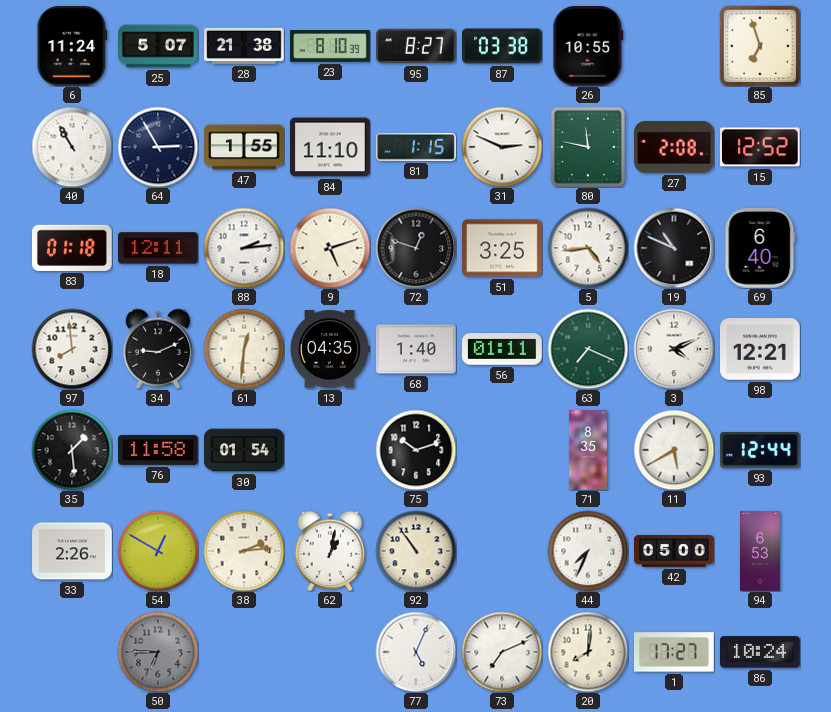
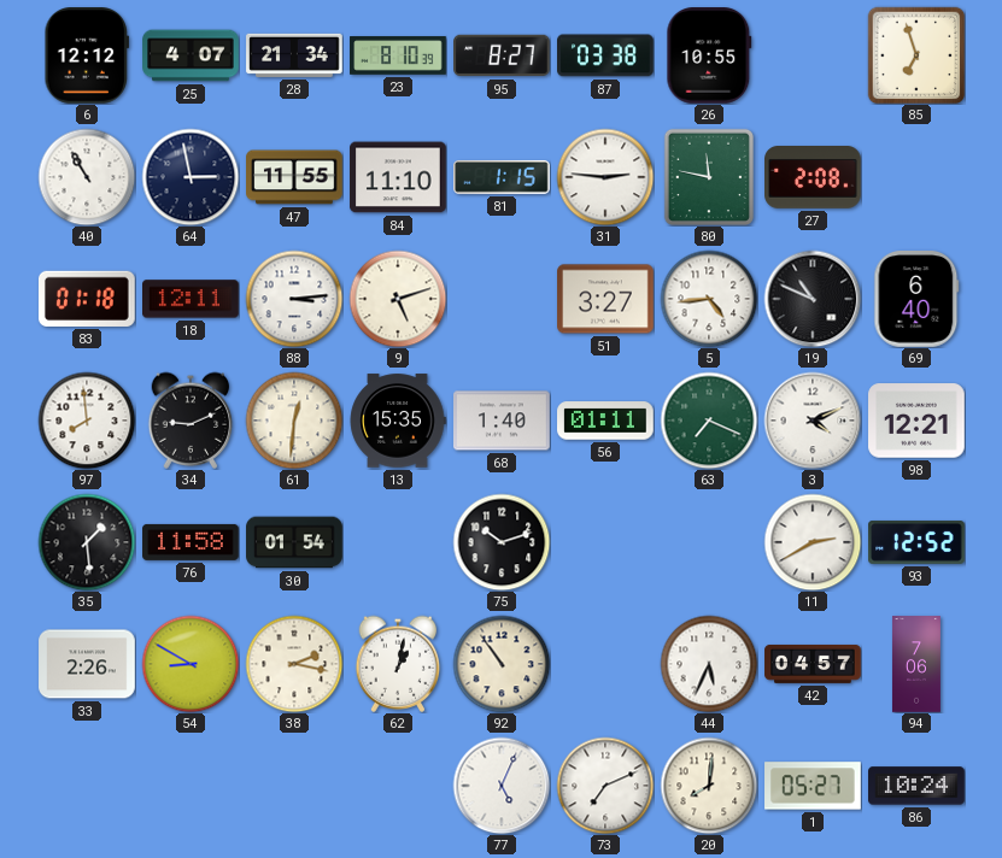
6: 11:24 -> 12:12 (87, 57)
25: 5:07 -> 4:07 (191, 55)
28: 21:38 -> 21:34 (294, 55)
64: 2:55 -> 2:58 (191, 177)
47: 1:55 -> 11:55 (294, 177)
31: 2:49 -> 2:46 (605, 177)
15: 12:52 -> none (760, 147)
88: 2:14 -> 3:14 (294, 299)
72: 12:48 -> none (416, 248)
51: 3:25 -> 3:27 (605, 299)
13: 04:35 -> 15:35 (398, 421)
71: 8:35 -> none (588, 450)
11: 5:40 -> 2:40 (813, 542)
93: 12:44 -> 12:52 (916, 542)
54: 12:50 -> 8:50 (191, 664)
38: 2:14 -> 2:17 (294, 664)
44: 7:34 -> 5:34 (709, 664)
42: 05:00 -> 04:57 (813, 664)
94: 6:53 -> 7:06 (916, 664)
50: 6:45 -> none (158, 652)
1: 17:27 -> 05:27 (814, 786)
